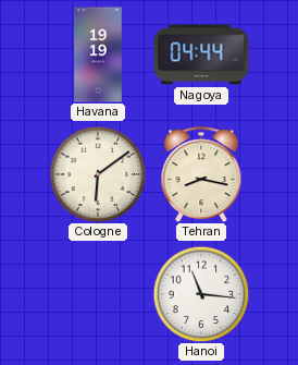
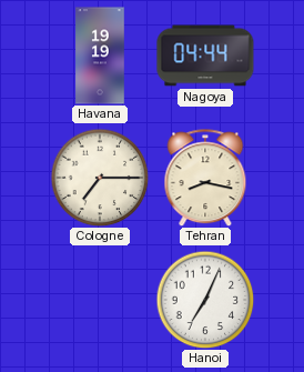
Cologne: 6:09 -> 7:15 (100, 178)
Hanoi: 11:16 -> 7:04 (205, 300)
